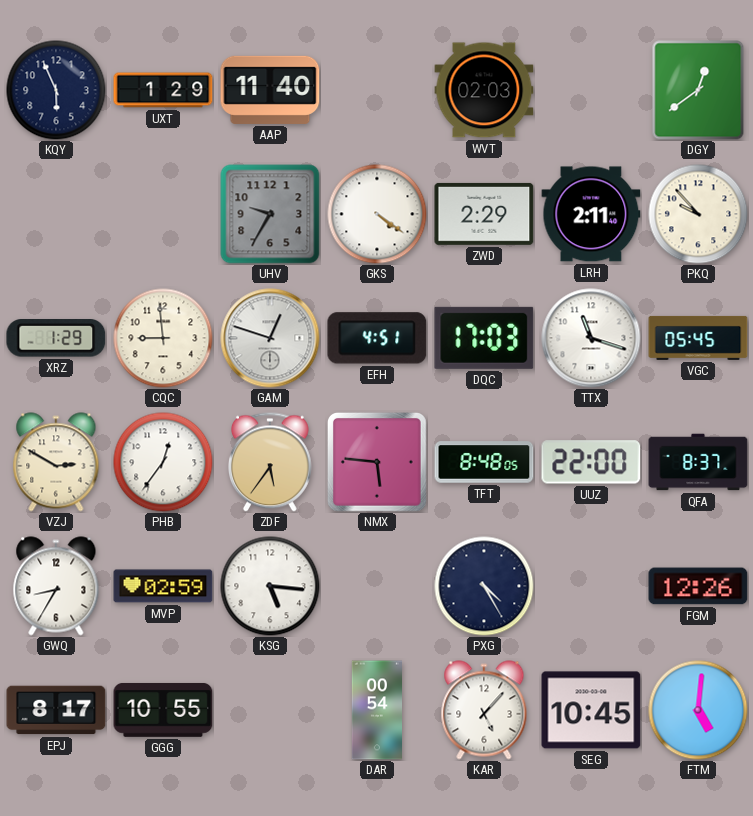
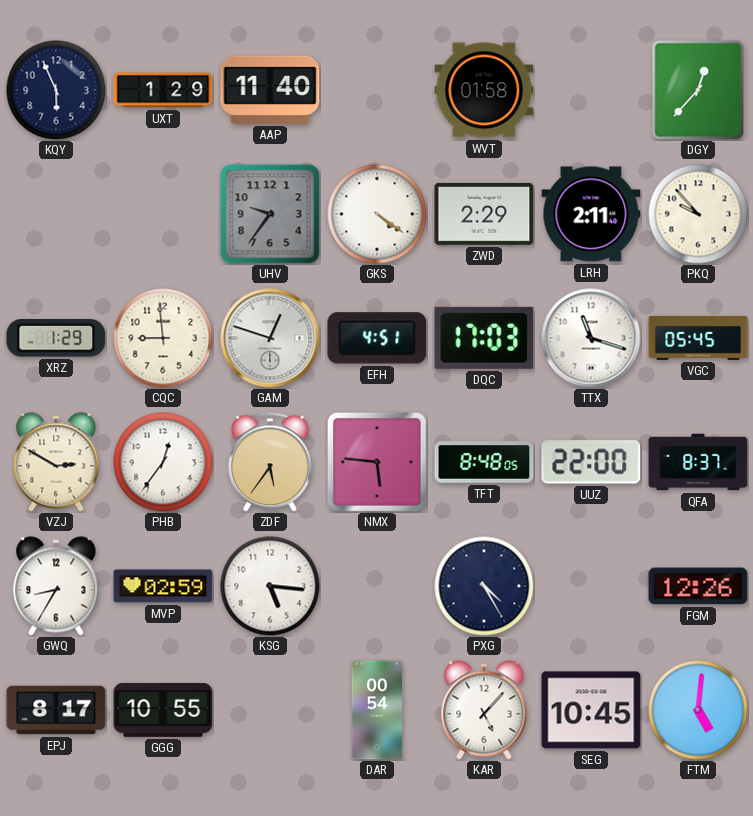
WVT: 02:03 -> 01:58 (484, 90)
DGY: 12:39 -> 12:37 (698, 90)
UHV: 9:35 -> 9:36 (270, 214)
